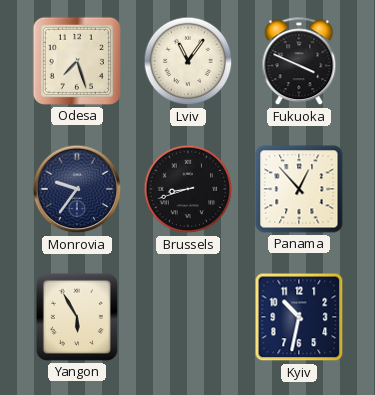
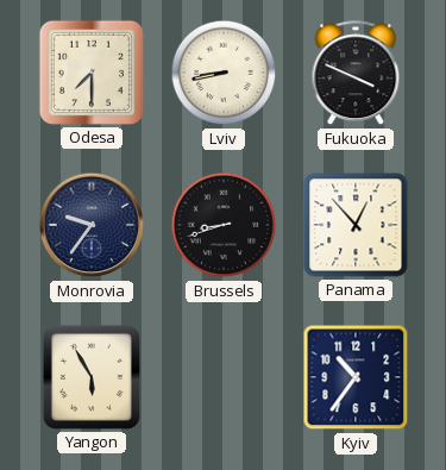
Odesa: 7:27 -> 7:30 (92, 73)
Lviv: 11:06 -> 8:43 (224, 73)
Kyiv: 10:32 -> 10:36 (356, 377)
